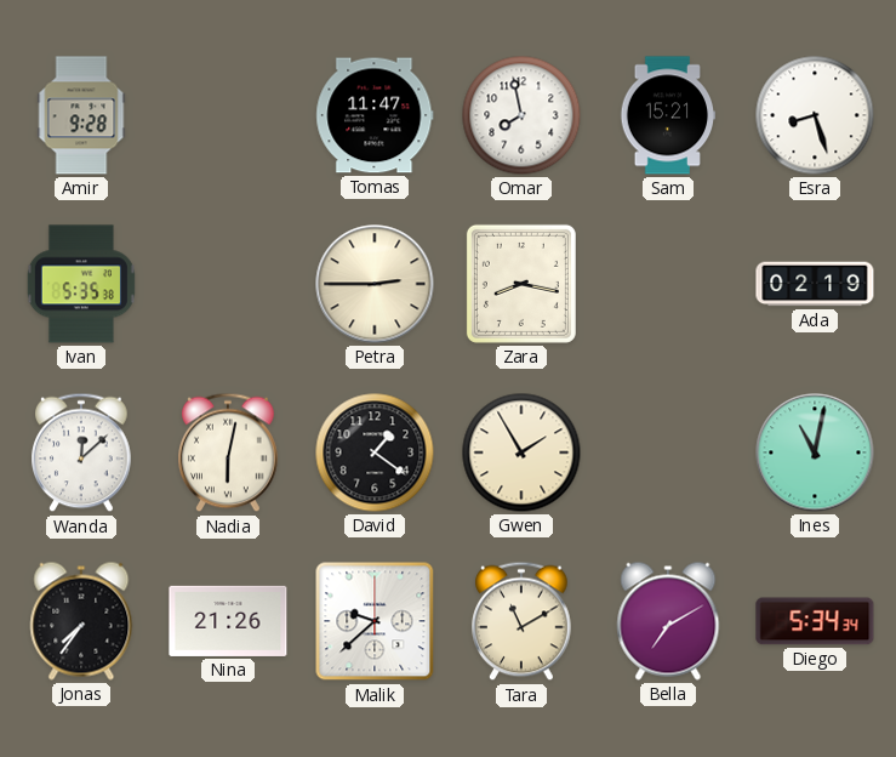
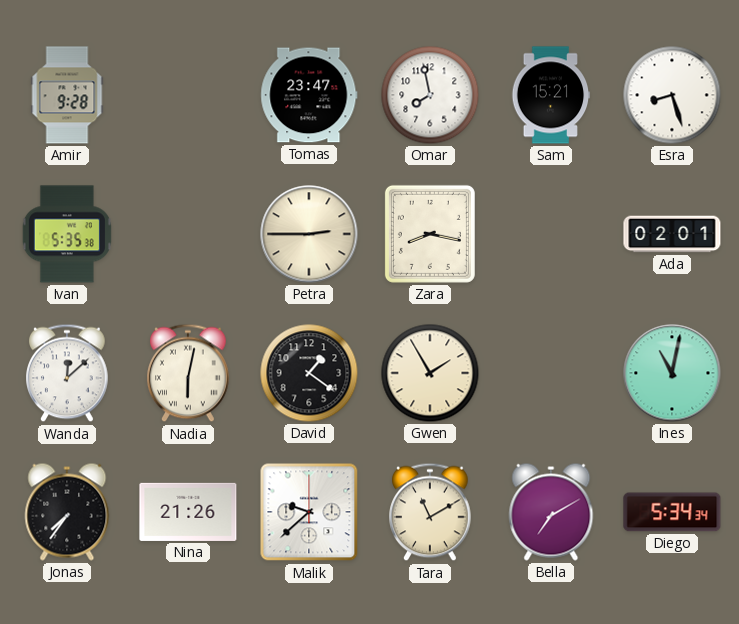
Tomas: 11:47 -> 23:47 (309, 95)
Ada: 02:19 -> 02:01 (672, 234)
